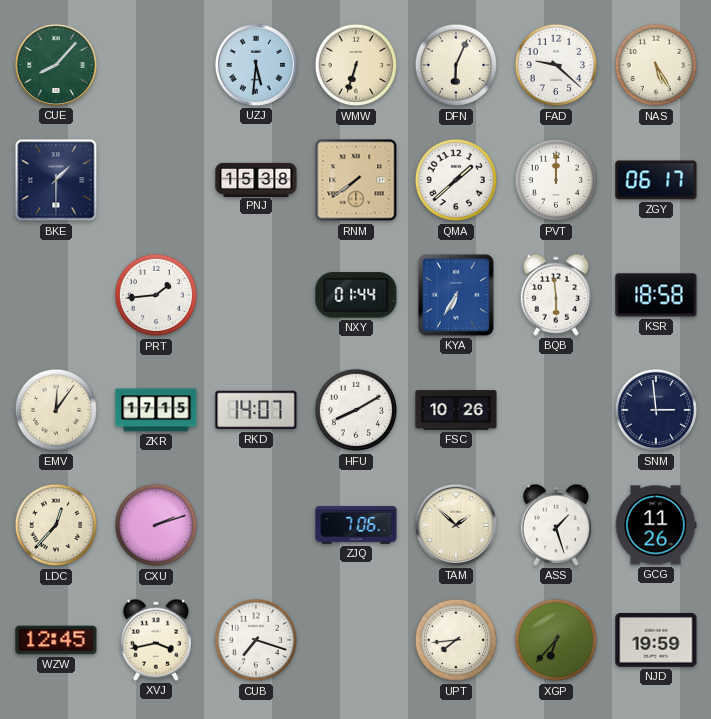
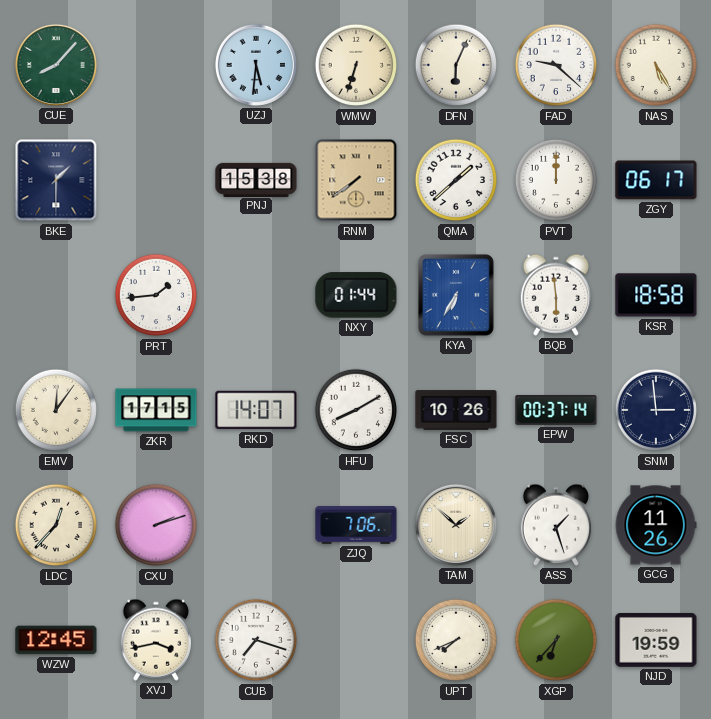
EPW: none -> 00:37 (556, 410)
UPT: 7:44 -> 7:41 (456, 640)
